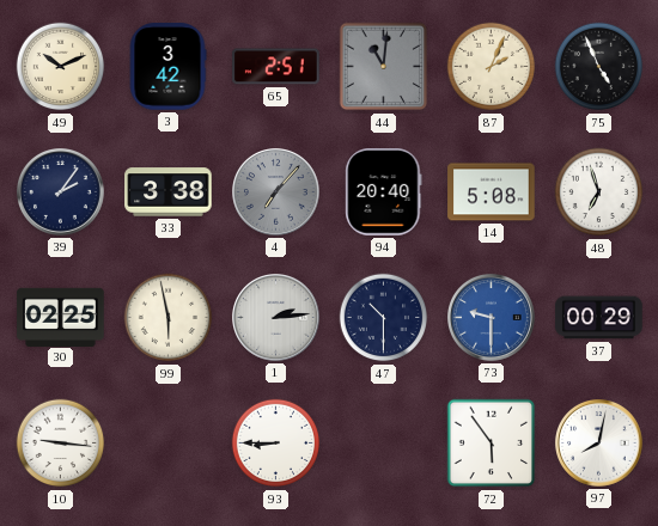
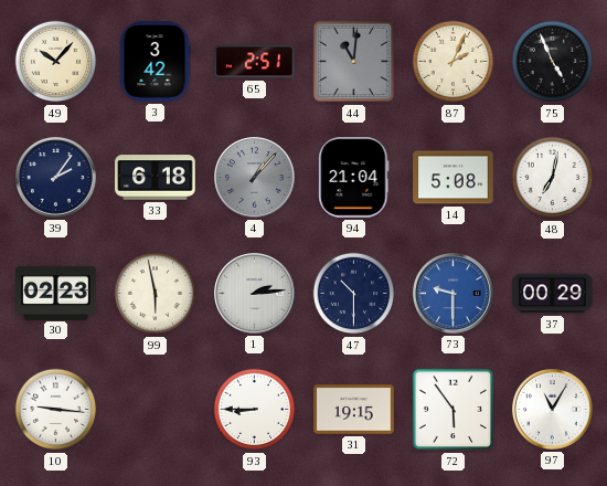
49: 10:11 -> 10:07 (56, 62)
33: 3:38 -> 6:18 (156, 178)
4: 7:07 -> 1:07 (255, 178)
94: 20:40 -> 21:04 (354, 178)
48: 6:57 -> 7:02 (553, 178)
30: 02:25 -> 02:23 (56, 293)
31: none -> 19:15 (354, 410)
97: 8:02 -> 11:05 (553, 410)
